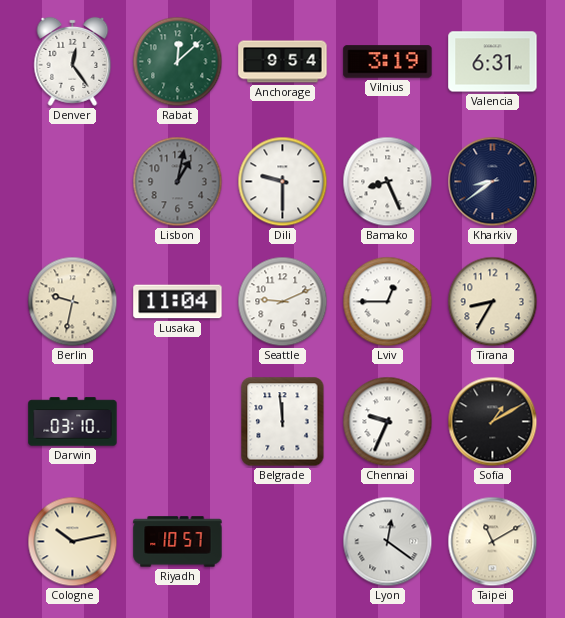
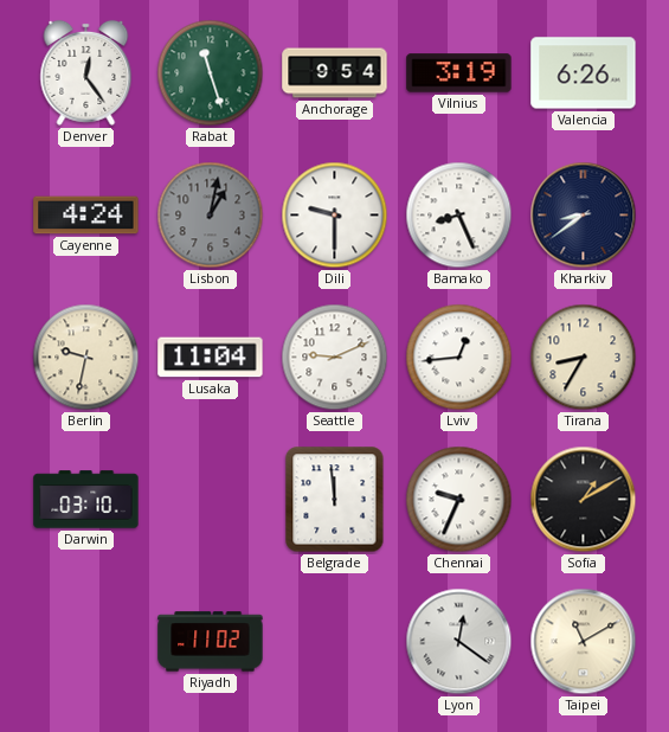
Rabat: 12:08 -> 11:27 (211, 73)
Valencia: 6:31 -> 6:26 (584, 73)
Cayenne: none -> 4:24 (86, 216)
Lviv: 12:45 -> 12:44 (459, 358)
Cologne: 10:13 -> none (73, 542)
Riyadh: 10:57 -> 11:02 (211, 642)
